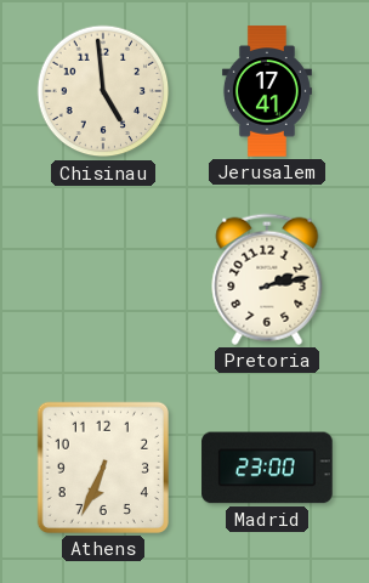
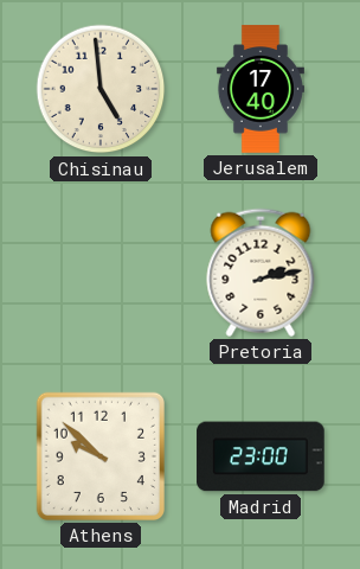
Jerusalem: 17:41 -> 17:40 (261, 89)
Athens: 6:34 -> 9:52 (101, 456)
